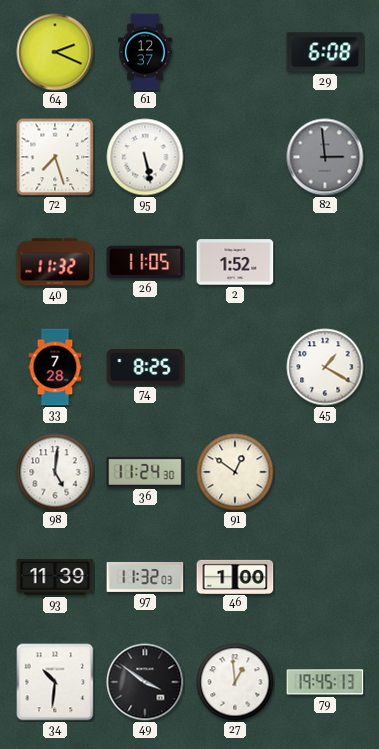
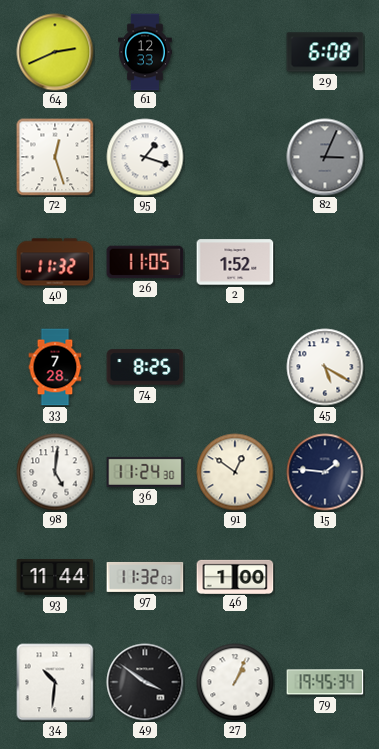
64: 2:19 -> 2:41 (55, 52)
61: 12:37 -> 12:33 (146, 52)
72: 7:27 -> 12:27 (55, 157)
95: 5:28 -> 1:18 (145, 157)
82: 2:59 -> 3:04 (325, 157)
45: 1:20 -> 5:20 (325, 367)
15: none -> 1:46 (325, 472)
93: 11:39 -> 11:44 (55, 577)
27: 12:59 -> 1:04 (235, 682)
79: 19:45:13 -> 19:45:34 (325, 682)
